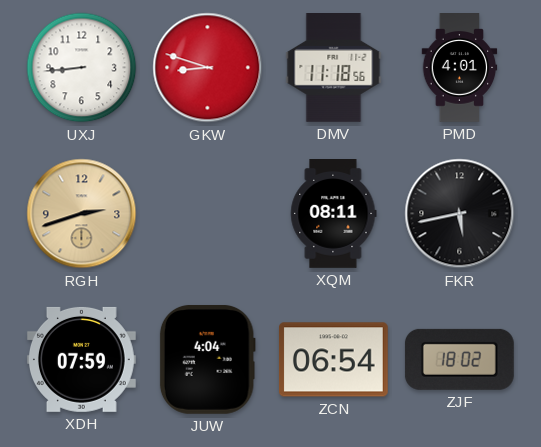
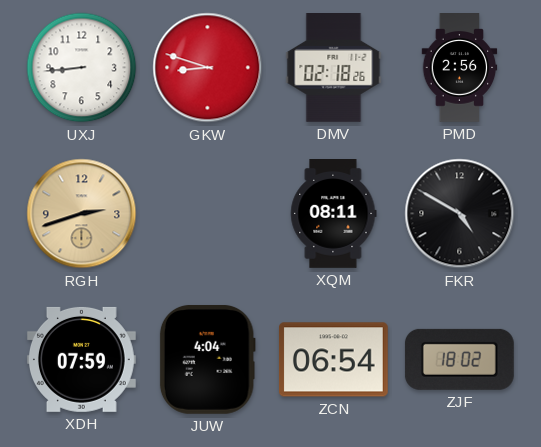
DMV: 11:18 -> 02:18 (334, 68)
PMD: 4:01 -> 2:56 (460, 68)
FKR: 5:43 -> 4:50 (460, 214)
